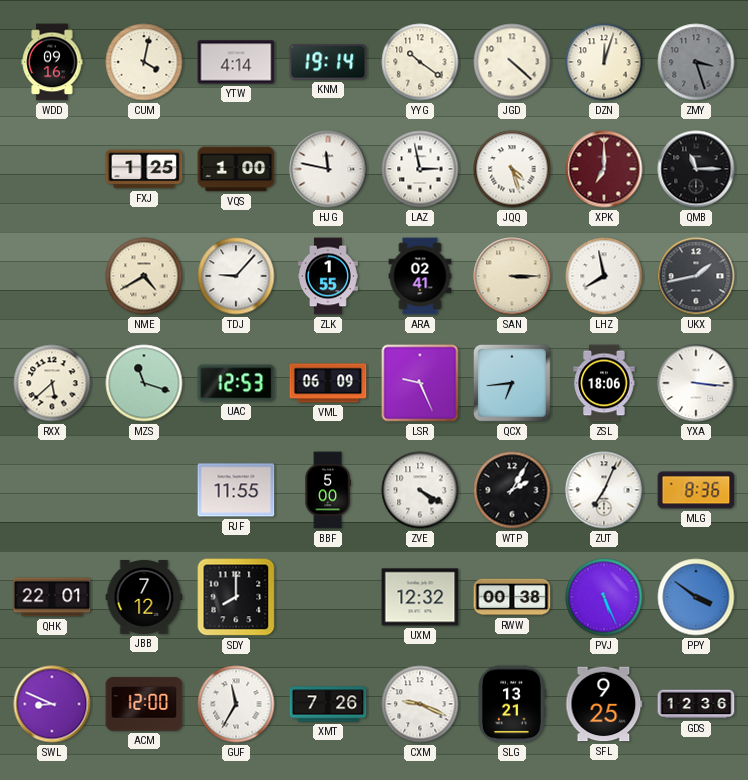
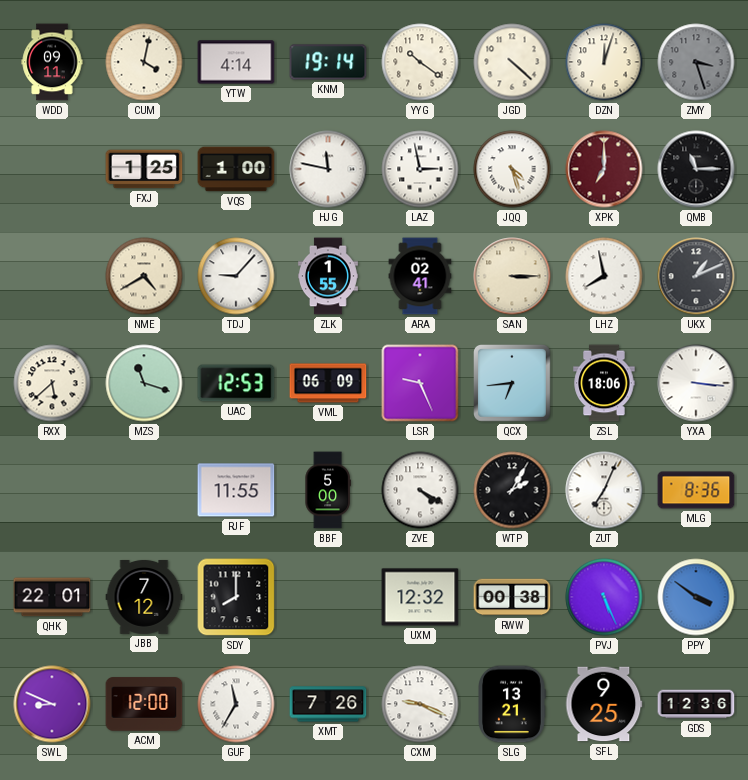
WDD: 09:16 -> 09:11 (52, 62)
UKX: 1:43 -> 1:11 (696, 276)
